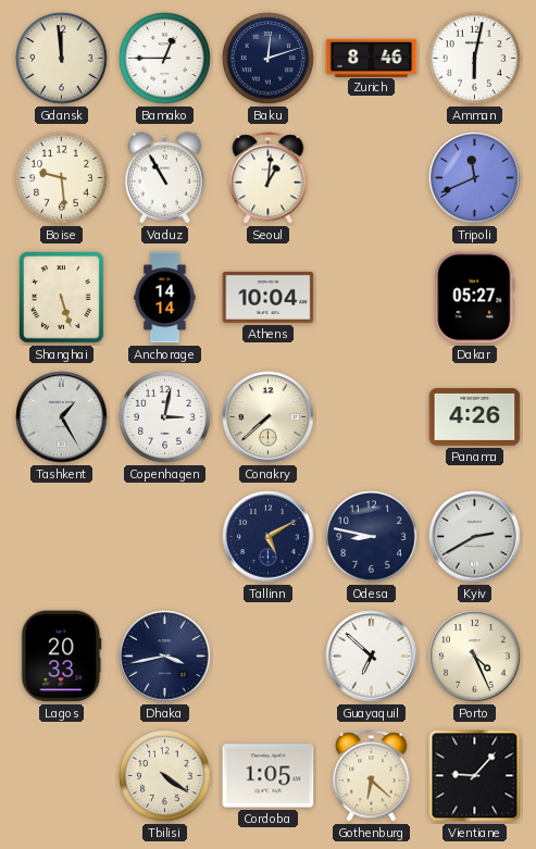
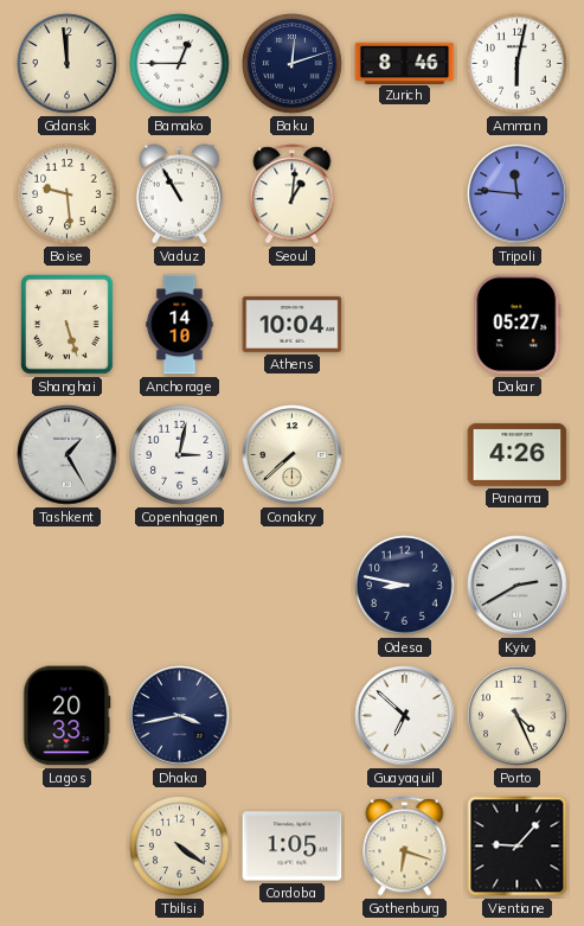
Tripoli: 11:41 -> 11:46 (518, 194)
Anchorage: 14:14 -> 14:10 (180, 325)
Tallinn: 5:10 -> none (269, 537)
Gothenburg: 6:22 -> 6:18 (405, 847)
